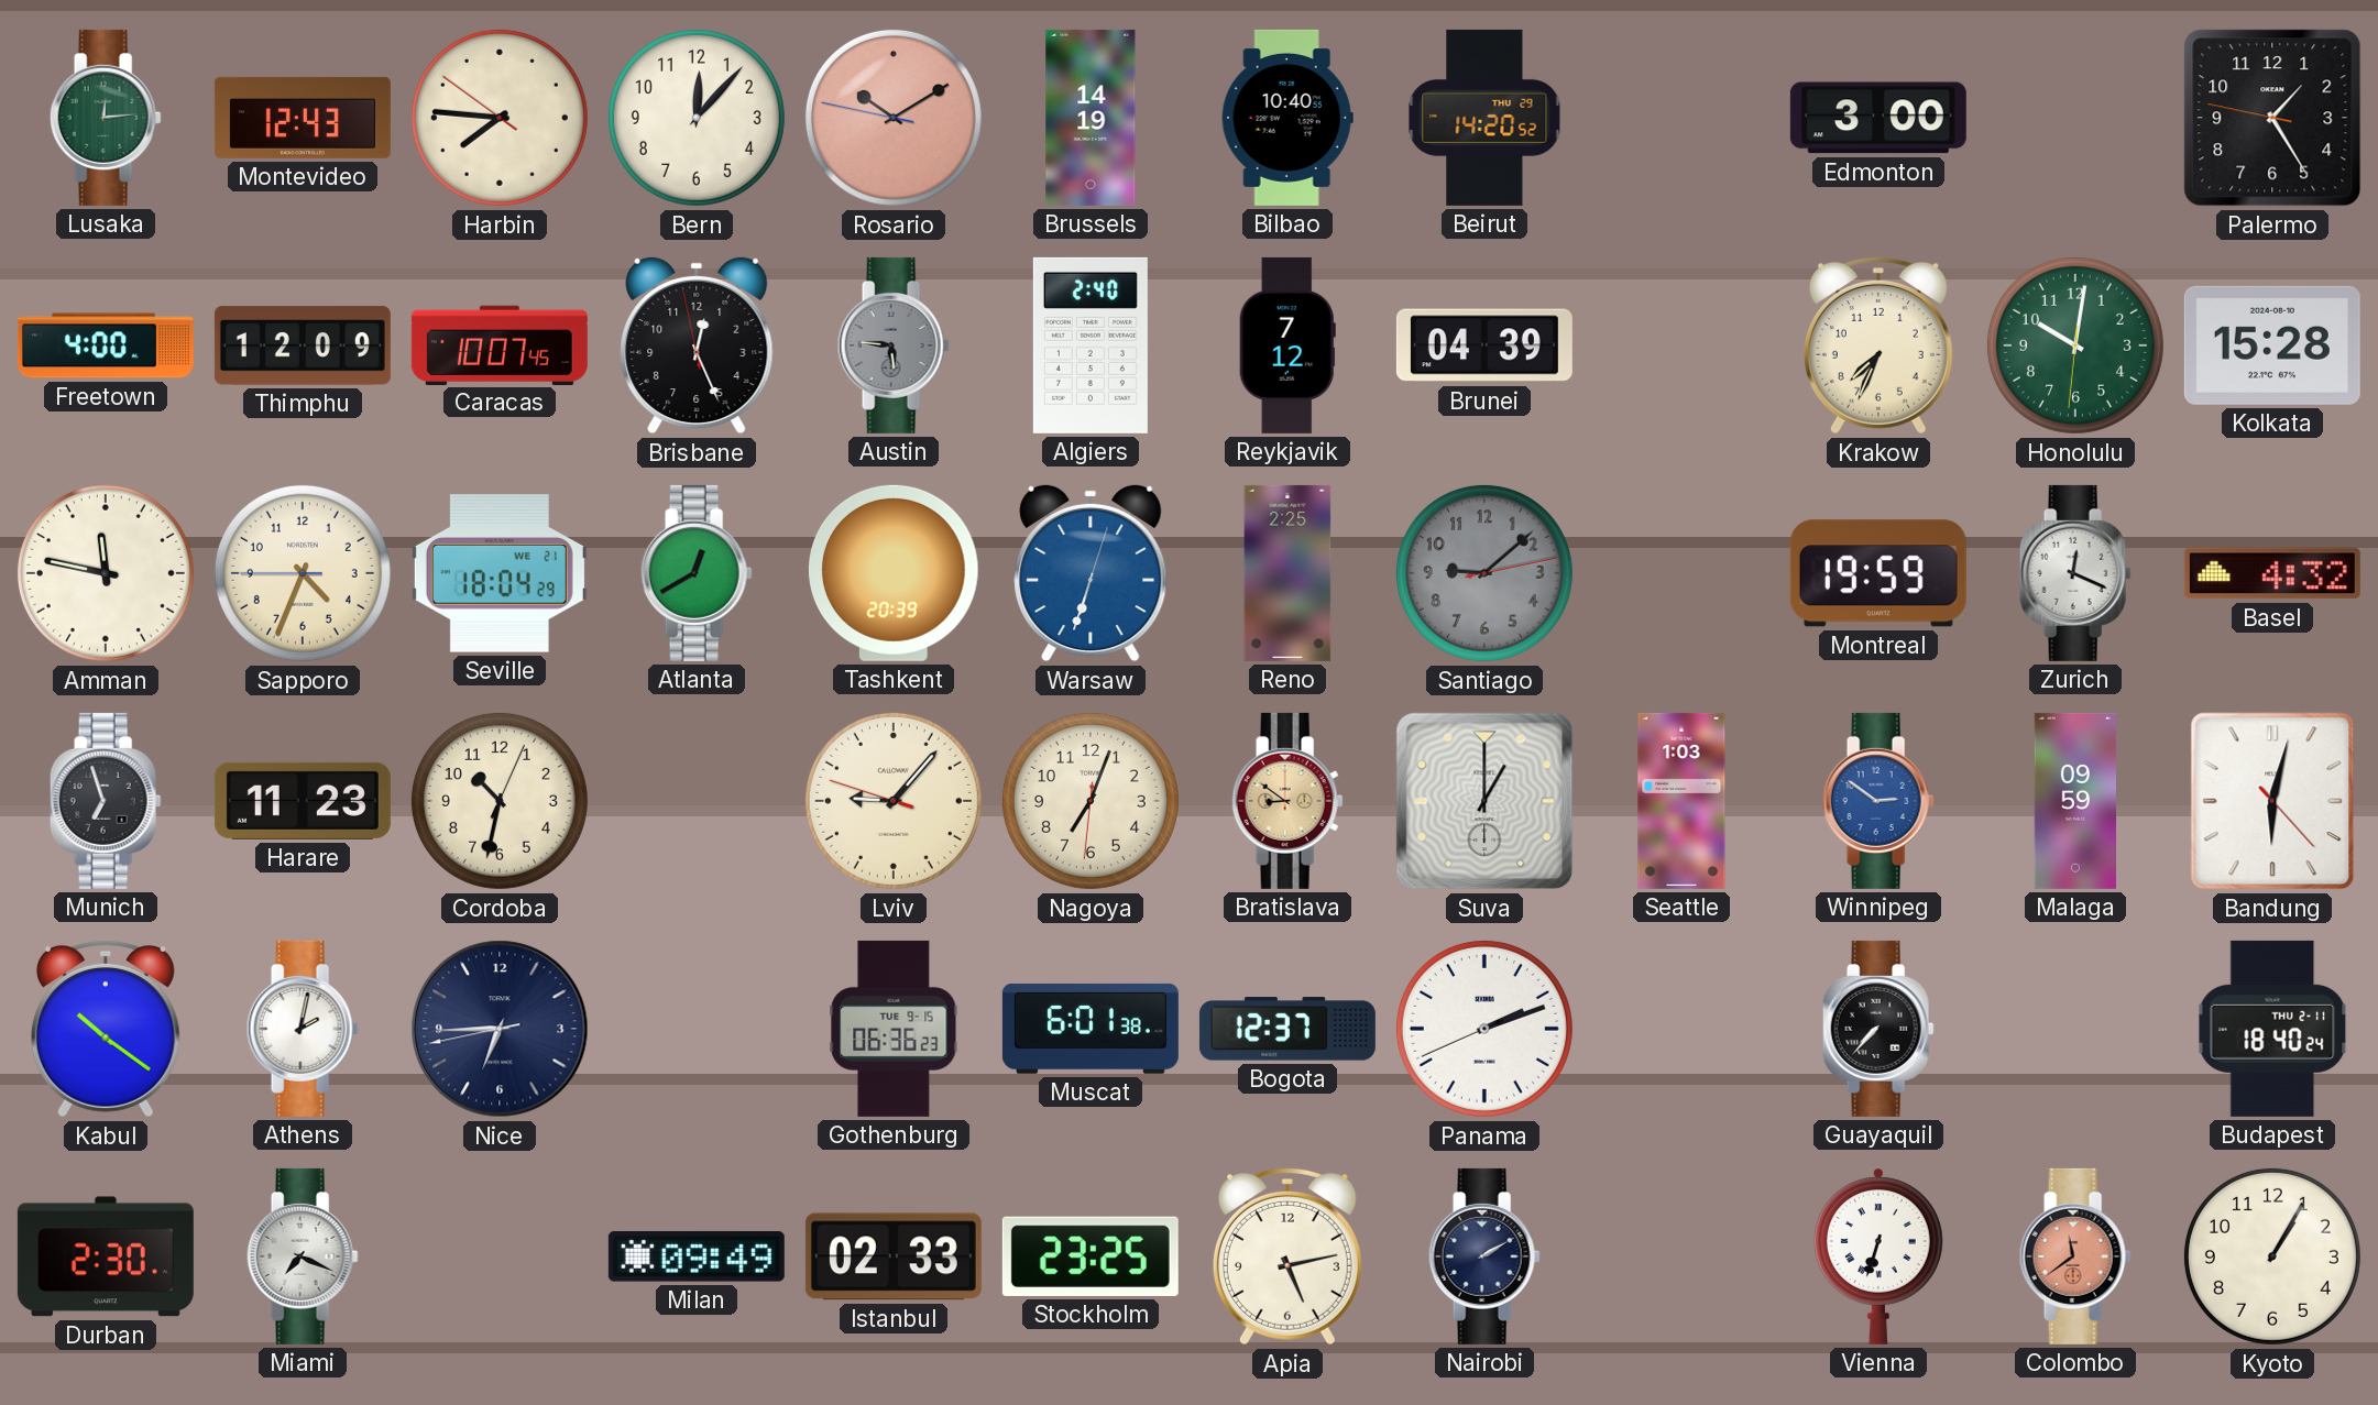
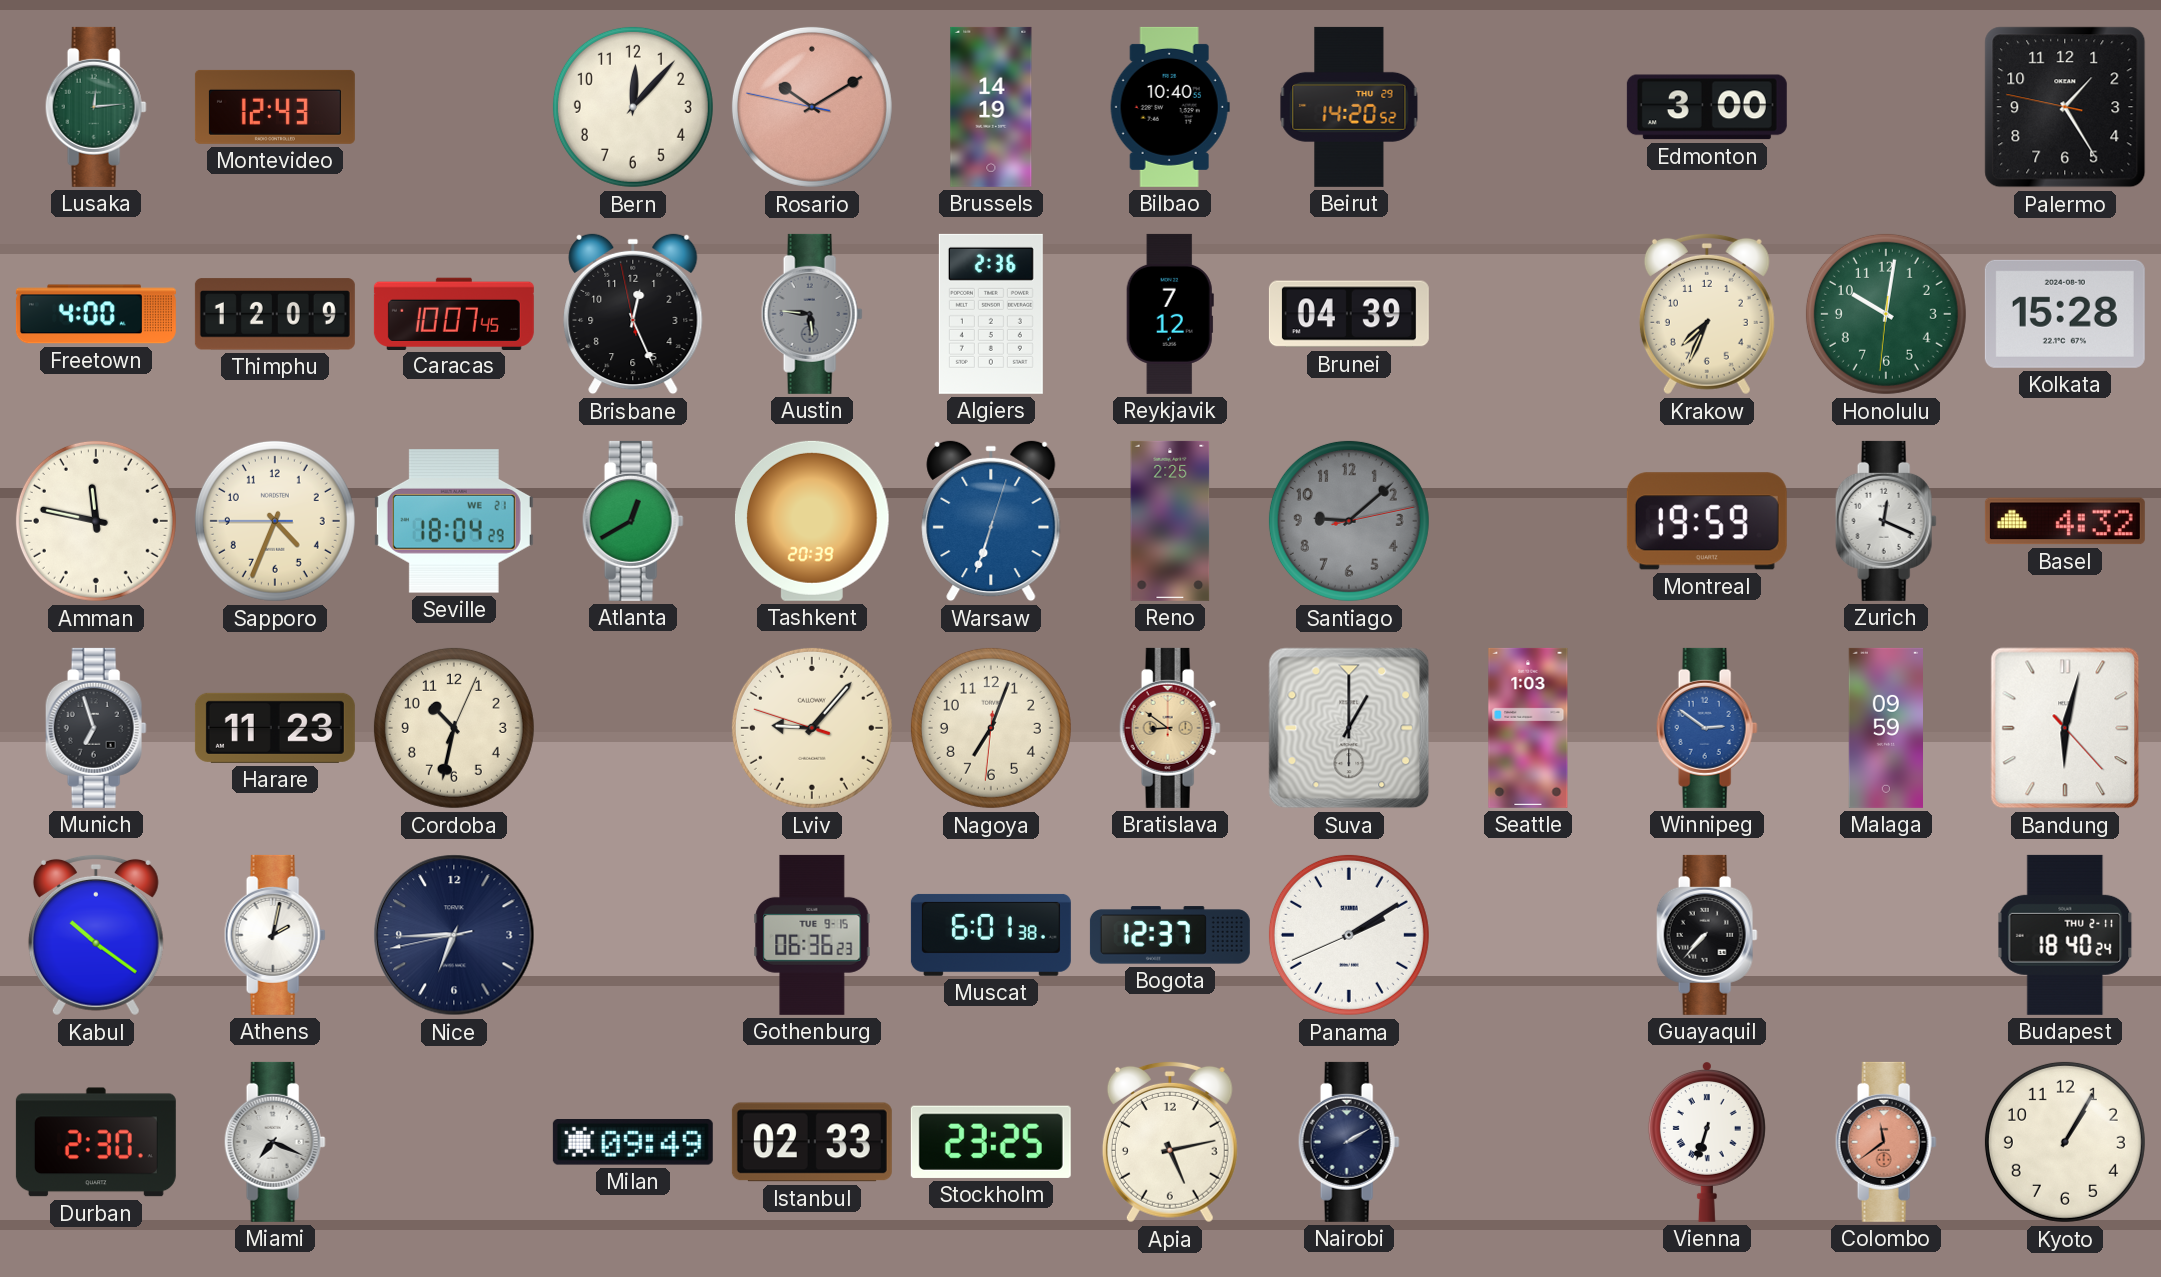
Harbin: 7:45 -> none (500, 118)
Algiers: 2:40 -> 2:36 (991, 314)
Panama: 2:11 -> 2:09 (1349, 935)
